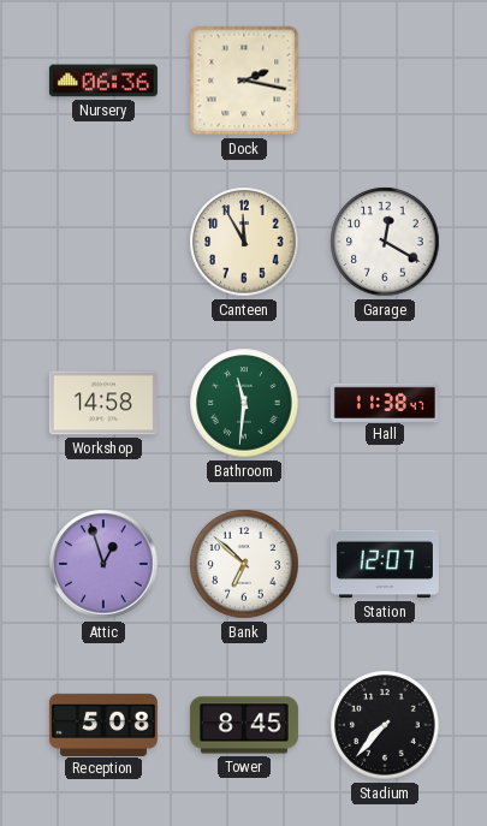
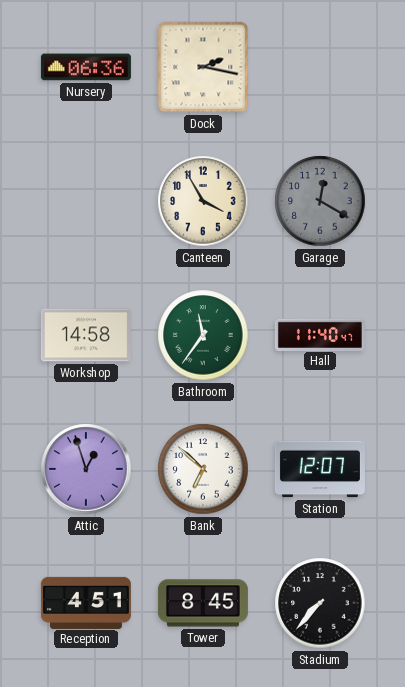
Canteen: 11:55 -> 3:55 (203, 201)
Garage dial: white -> grey (320, 201)
Bathroom: 11:31 -> 11:36 (203, 335)
Hall: 11:38 -> 11:40 (320, 334)
Reception: 5:08 -> 4:51 (86, 602)
